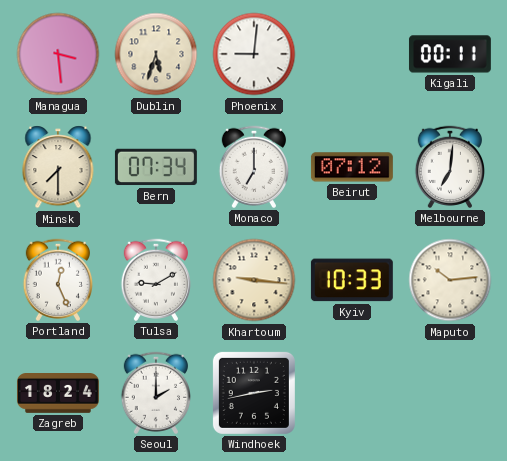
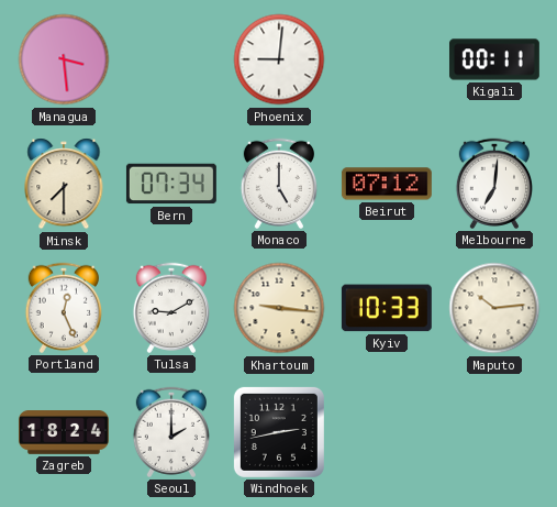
Dublin: 5:33 -> none (156, 54)
Monaco: 7:00 -> 5:00 (278, 184)
